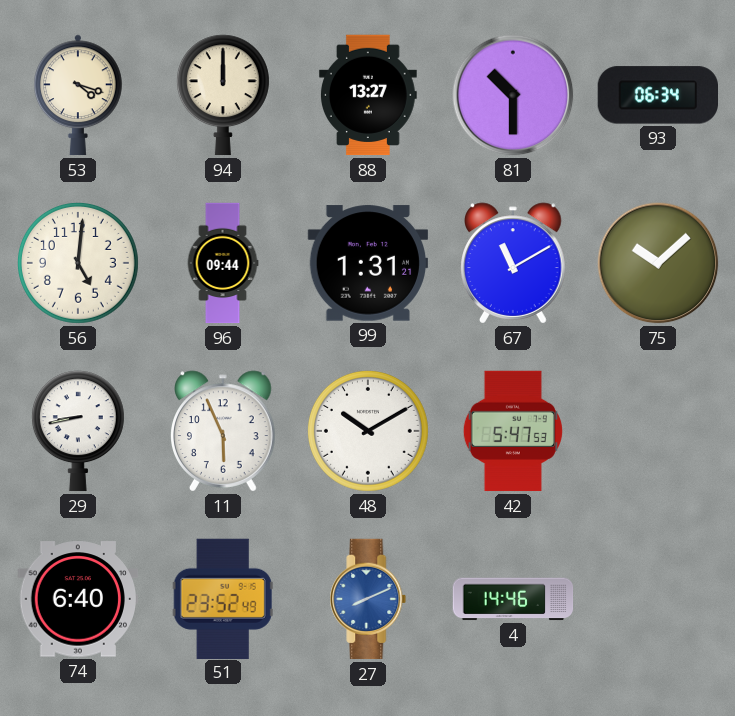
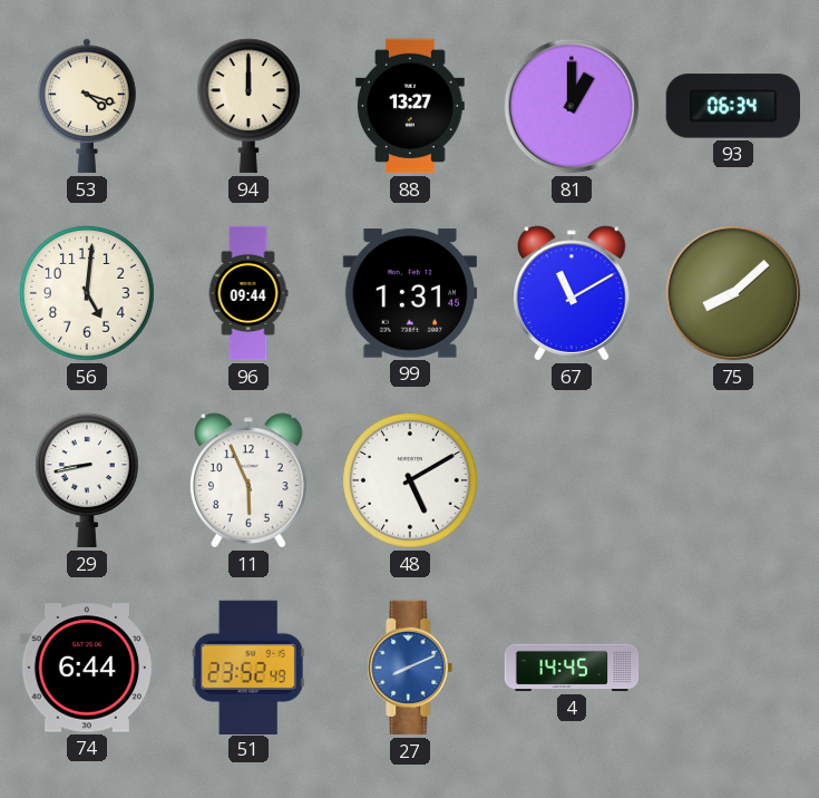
81: 10:30 -> 1:00 (572, 106)
99: 1:31:21 -> 1:31:45 (409, 293)
75: 10:08 -> 8:08 (733, 293)
48: 10:10 -> 5:10 (410, 480)
42: 5:47 -> none (513, 431)
74: 6:40 -> 6:44 (86, 668)
4: 14:46 -> 14:45 (572, 668)
